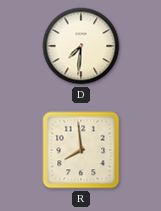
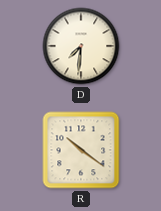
R: 7:59 -> 10:21 (81, 150)
